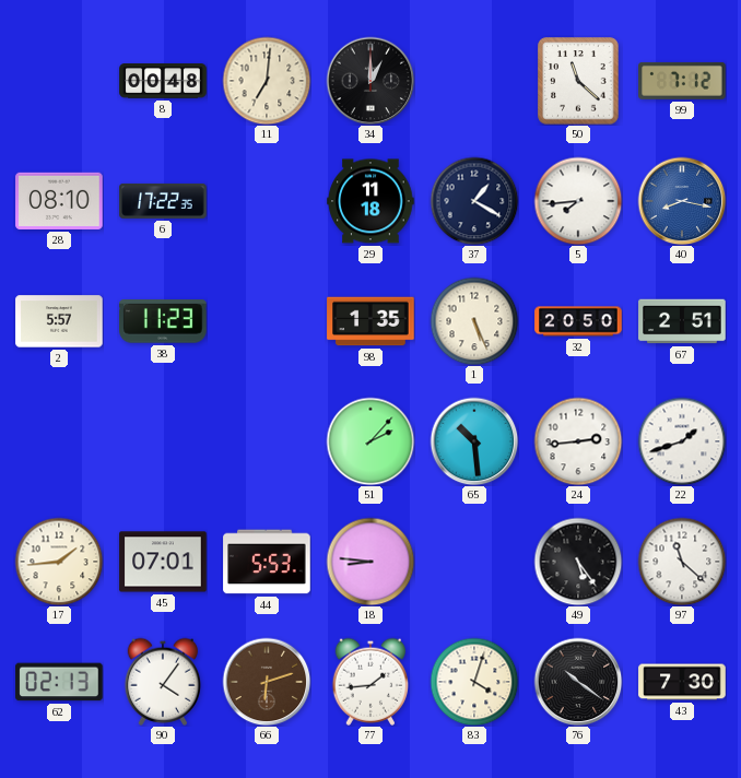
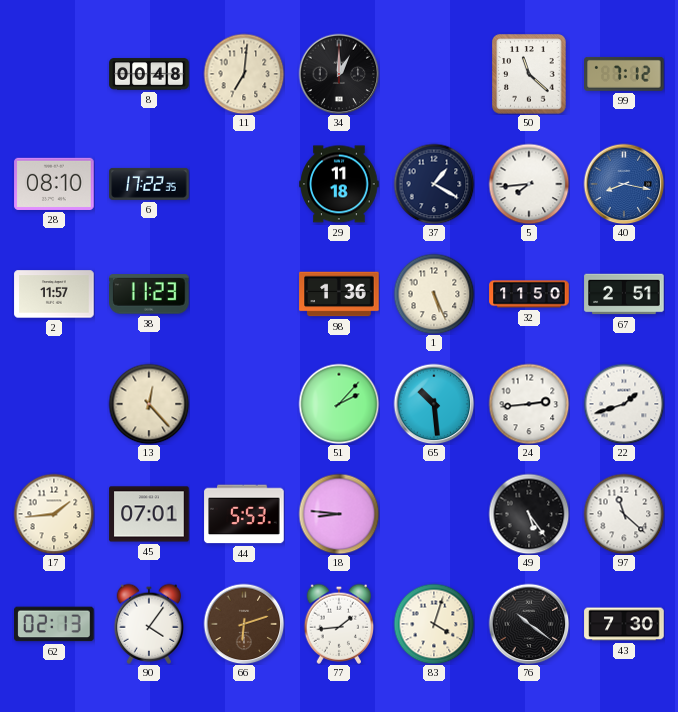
2: 5:57 -> 11:57 (54, 294)
98: 1:35 -> 1:36 (339, 294)
32: 20:50 -> 11:50 (529, 294)
13: none -> 12:23 (149, 404)
